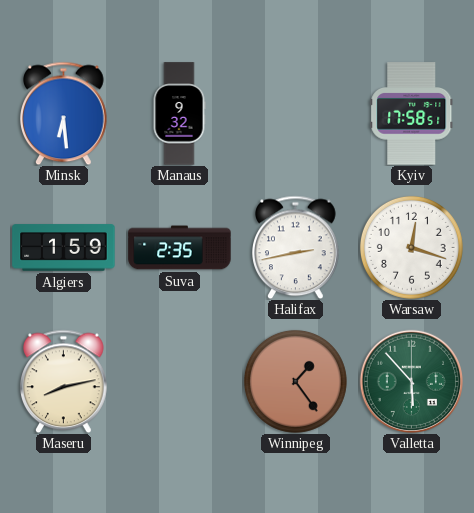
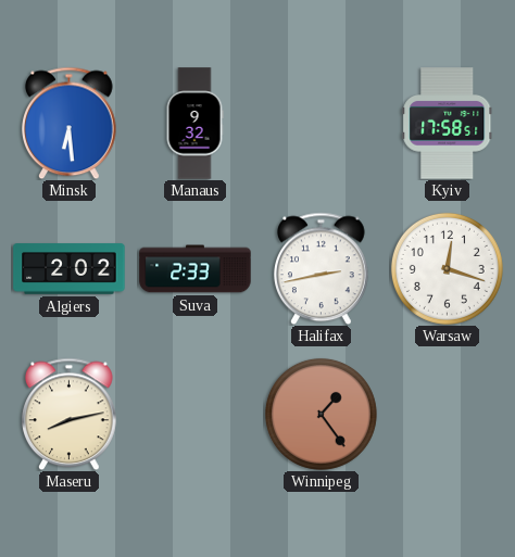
Algiers: 1:59 -> 2:02 (70, 269)
Suva: 2:35 -> 2:33 (196, 269)
Valletta: 5:53 -> none (411, 381)
